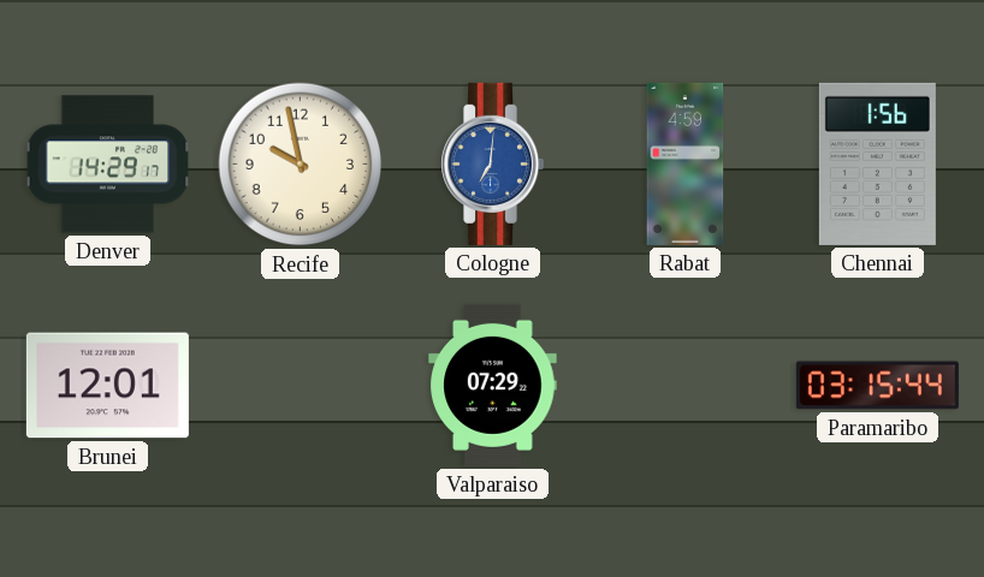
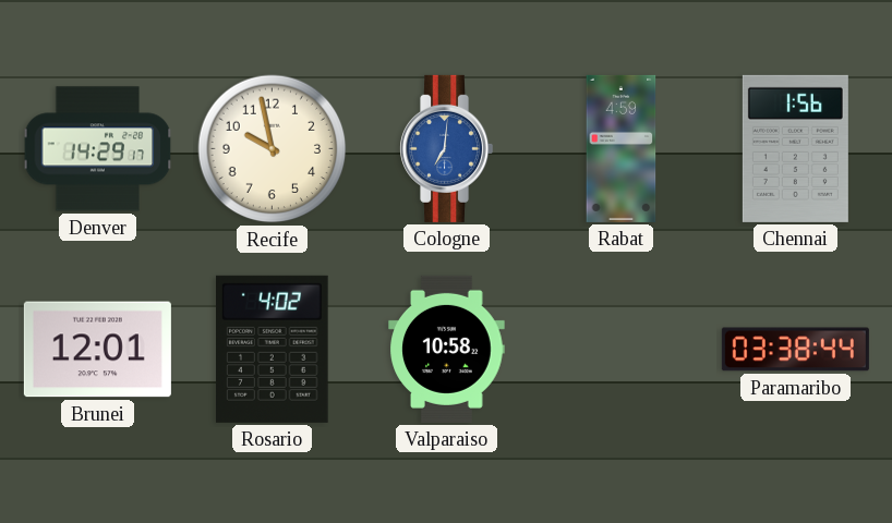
Rosario: none -> 4:02 (273, 349)
Valparaiso: 07:29 -> 10:58 (447, 349)
Paramaribo: 03:15 -> 03:38 (795, 350)
